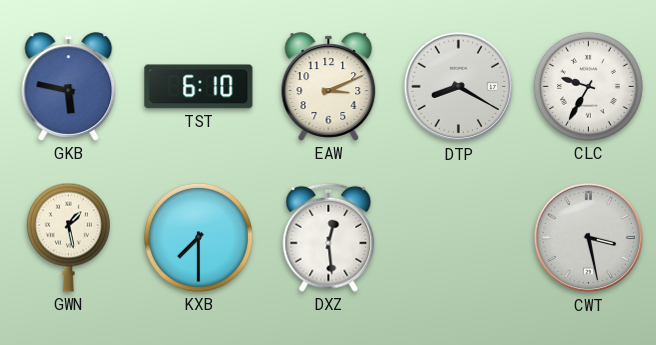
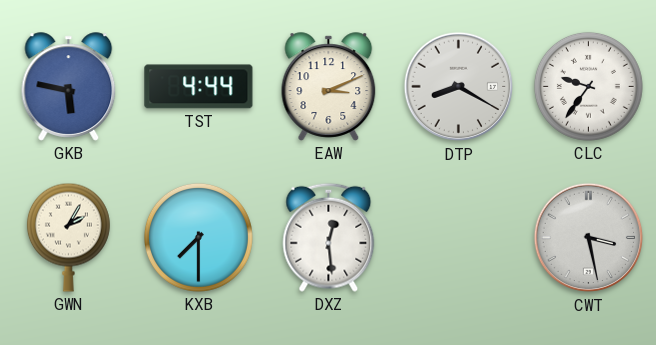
TST: 6:10 -> 4:44 (199, 87)
CLC: 9:35 -> 9:36 (588, 86)
GWN: 1:28 -> 2:05 (68, 237)
